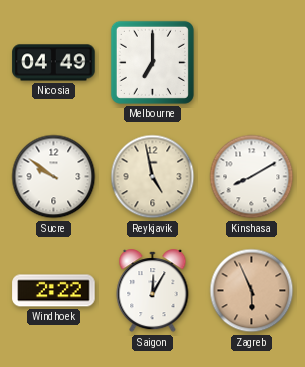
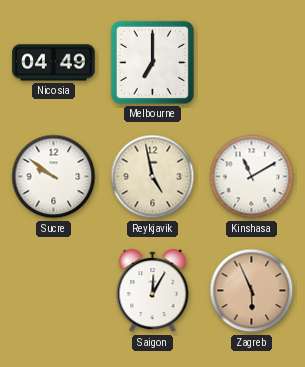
Kinshasa: 8:10 -> 11:10 (252, 177)
Windhoek: 2:22 -> none (54, 291)
